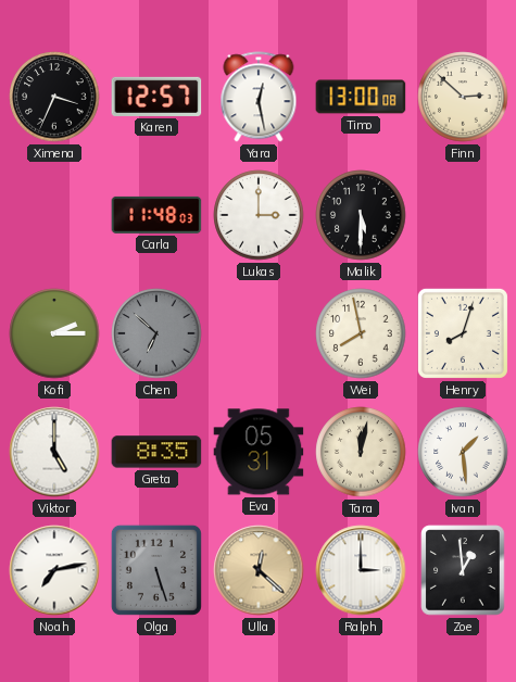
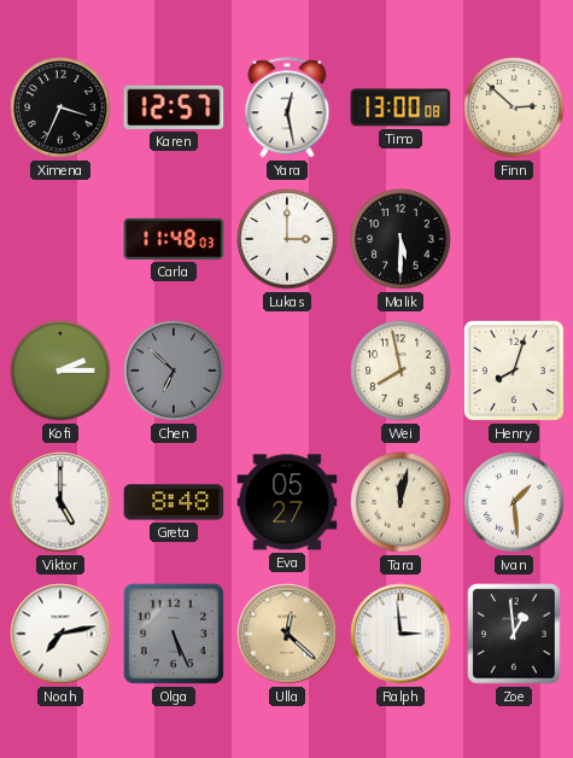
Greta: 8:35 -> 8:48 (174, 502)
Eva: 05:31 -> 05:27 (287, 502)
Olga: 5:27 -> 5:26 (174, 634)
Ralph: 3:00 -> 2:59 (400, 634)
